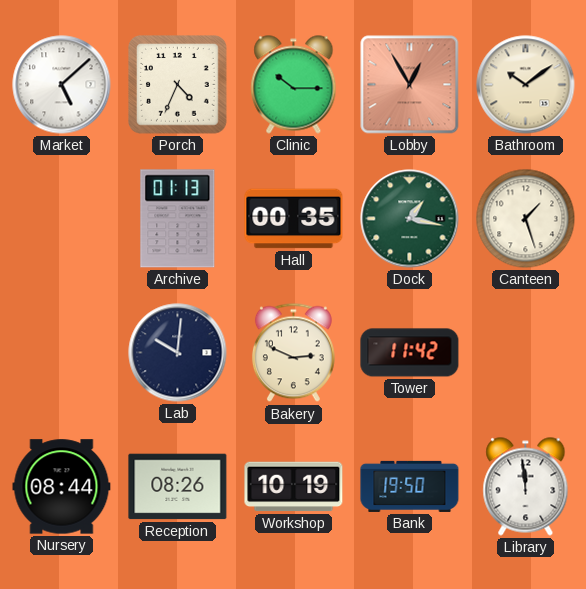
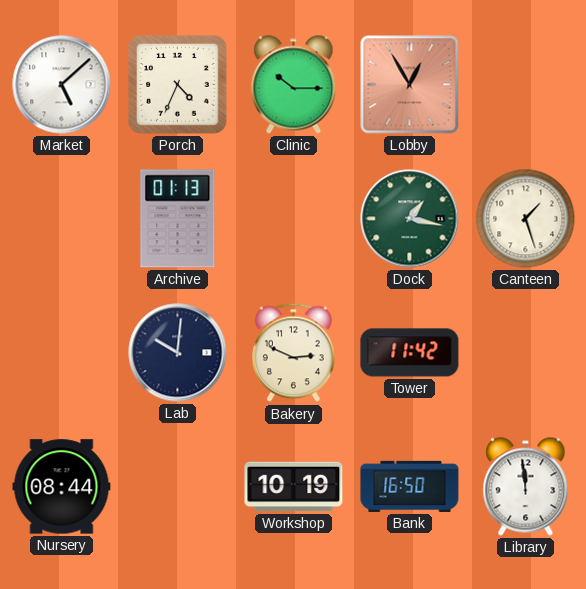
Bathroom: 10:09 -> none (526, 85)
Hall: 00:35 -> none (294, 219)
Reception: 08:26 -> none (178, 487)
Bank: 19:50 -> 16:50 (410, 486)
